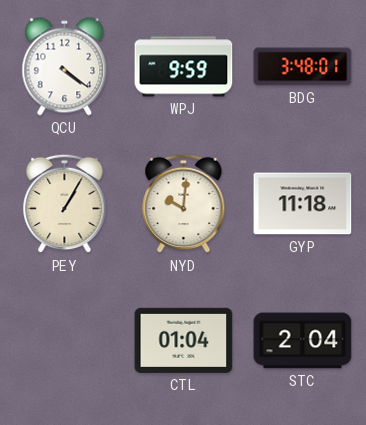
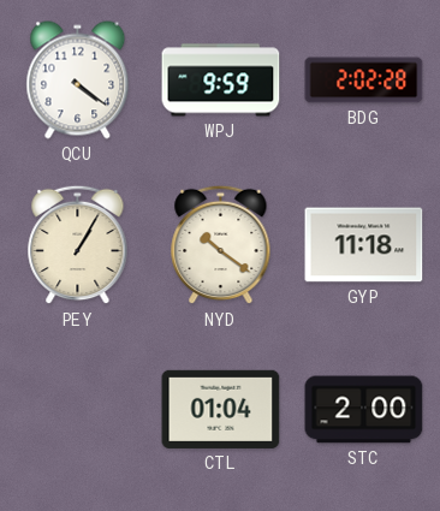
BDG: 3:48 -> 2:02 (364, 81)
NYD: 10:01 -> 10:21 (221, 245)
STC: 2:04 -> 2:00 (364, 410)
